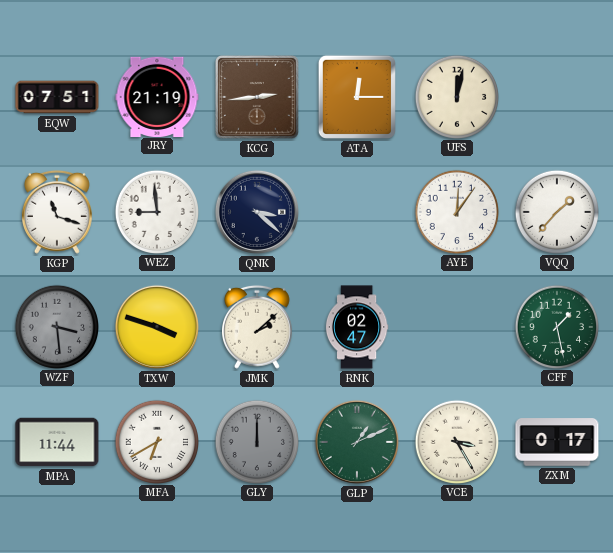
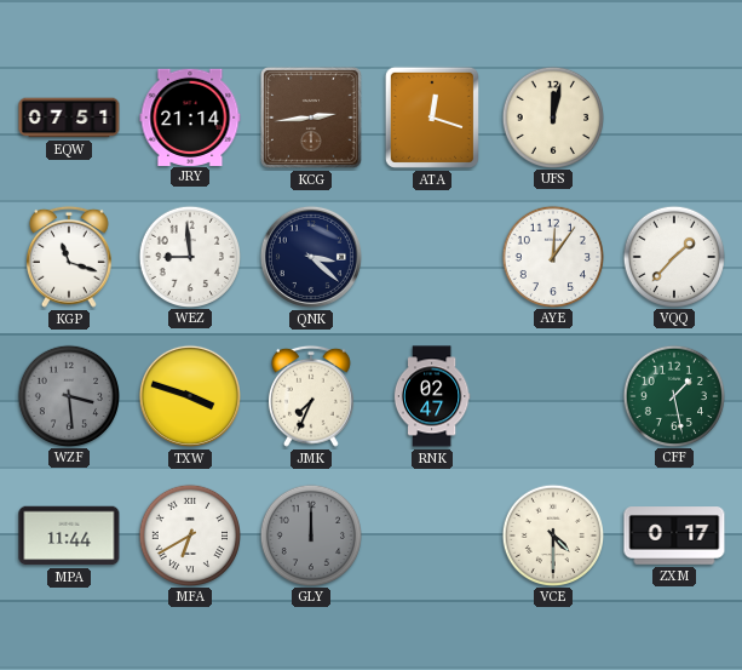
JRY: 21:19 -> 21:14 (190, 116)
ATA: 12:15 -> 12:18 (432, 118)
JMK: 2:08 -> 7:34 (311, 396)
GLP: 1:11 -> none (357, 442)
VCE: 3:25 -> 4:30 (552, 534)
